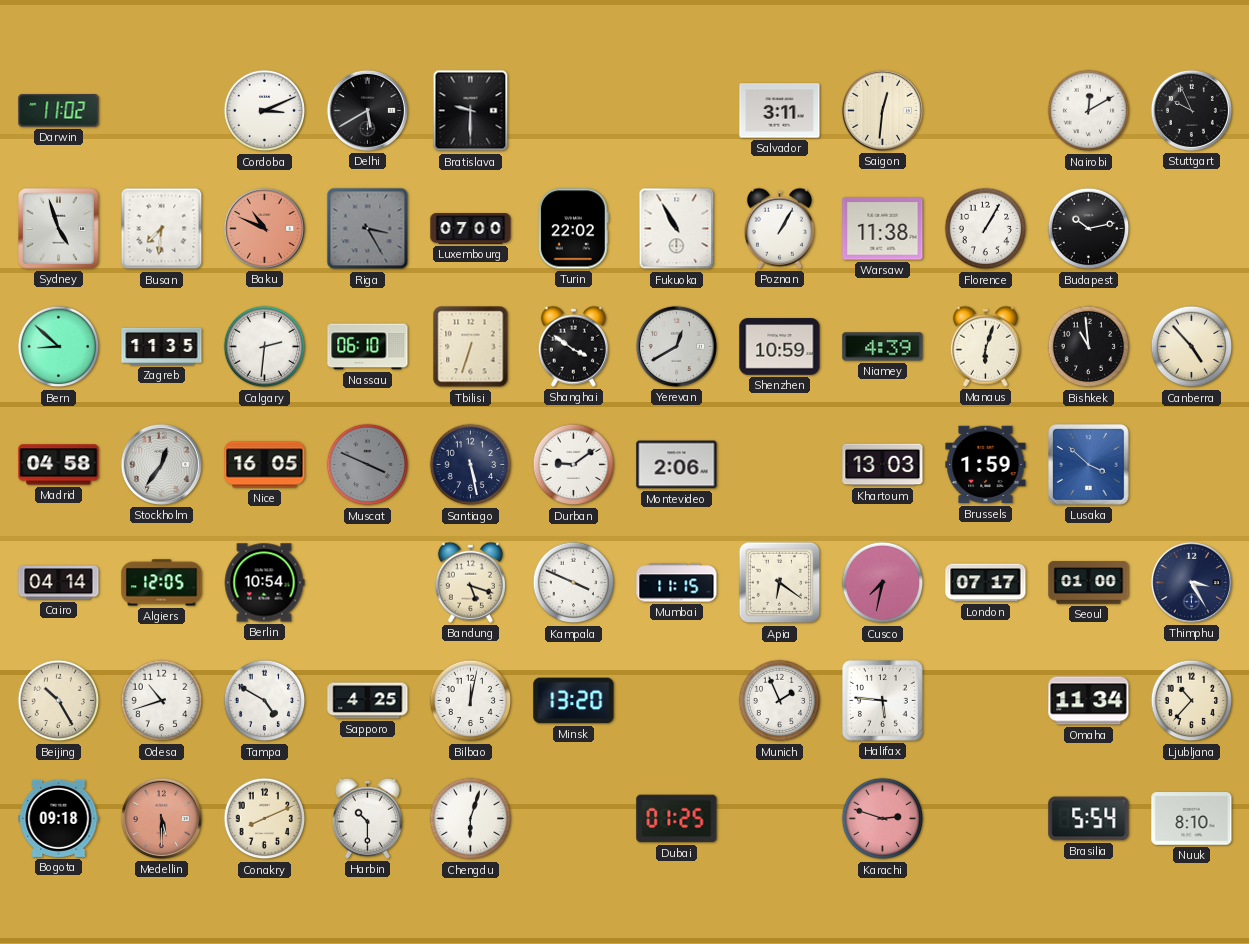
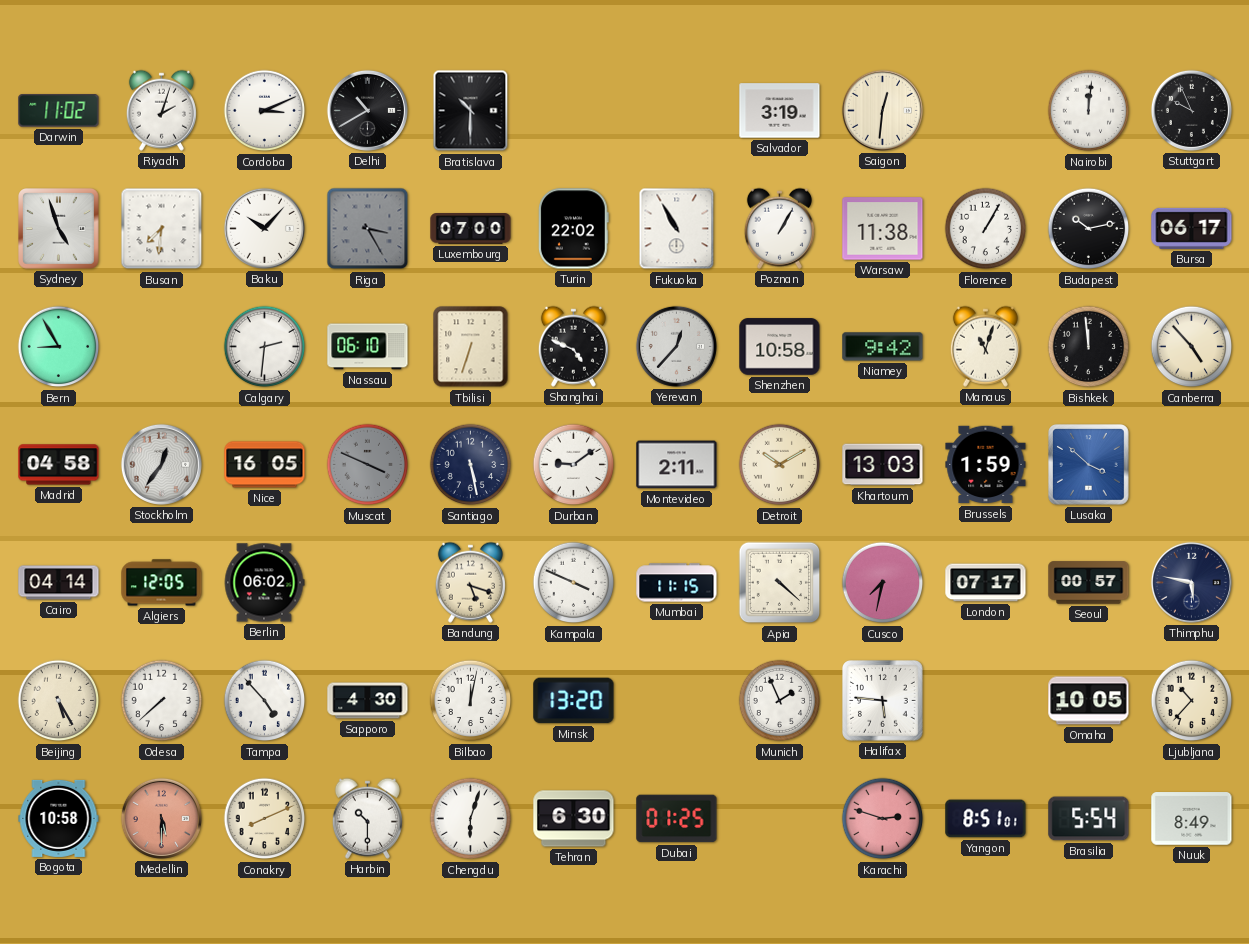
Riyadh: none -> 2:03 (161, 110)
Delhi: 5:40 -> 10:40 (367, 110)
Bratislava: 9:30 -> 10:30 (471, 111)
Salvador: 3:11 -> 3:19 (780, 111)
Nairobi: 12:10 -> 12:01 (1089, 111)
Baku: 10:49 -> 10:07 (264, 228)
Baku dial: salmon -> white (264, 228)
Bursa: none -> 06:17 (1192, 228)
Bern: 8:52 -> 8:55 (59, 347)
Zagreb: 11:35 -> none (162, 346)
Shanghai: 3:51 -> 4:49 (573, 346)
Yerevan: 12:40 -> 12:37 (676, 346)
Shenzhen: 10:59 -> 10:58 (780, 347)
Niamey: 4:39 -> 9:42 (883, 347)
Manaus: 6:03 -> 11:03 (985, 346)
Bishkek: 10:59 -> 11:59 (1089, 347)
Montevideo: 2:06 -> 2:11 (677, 465)
Detroit: none -> 10:10 (780, 465)
Berlin: 10:54 -> 06:02 (264, 583)
Apia: 6:21 -> 4:22 (780, 583)
Seoul: 01:00 -> 00:57 (1089, 583)
Thimphu: 3:25 -> 5:47 (1191, 582)
Beijing: 10:25 -> 5:25 (59, 701)
Odesa: 10:42 -> 7:38 (162, 701)
Tampa: 4:50 -> 4:53 (265, 701)
Sapporo: 4:25 -> 4:30 (368, 701)
Omaha: 11:34 -> 10:05 (1089, 701)
Bogota: 09:18 -> 10:58 (59, 818)
Tehran: none -> 6:30 (574, 819)
Yangon: none -> 8:51 (986, 819)
Nuuk: 8:10 -> 8:49 (1192, 819)
